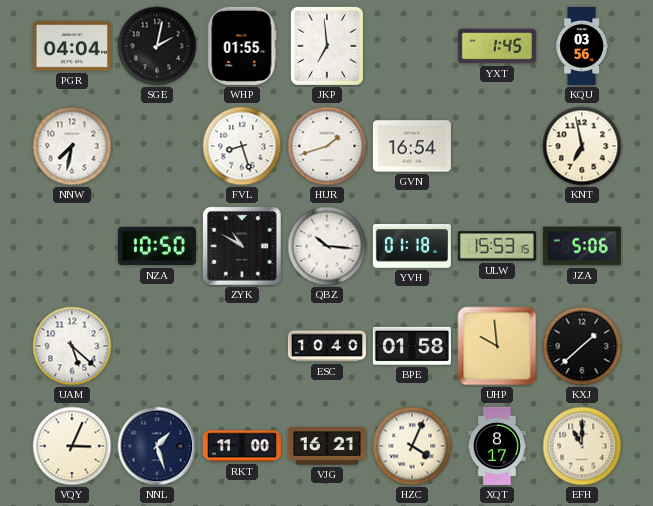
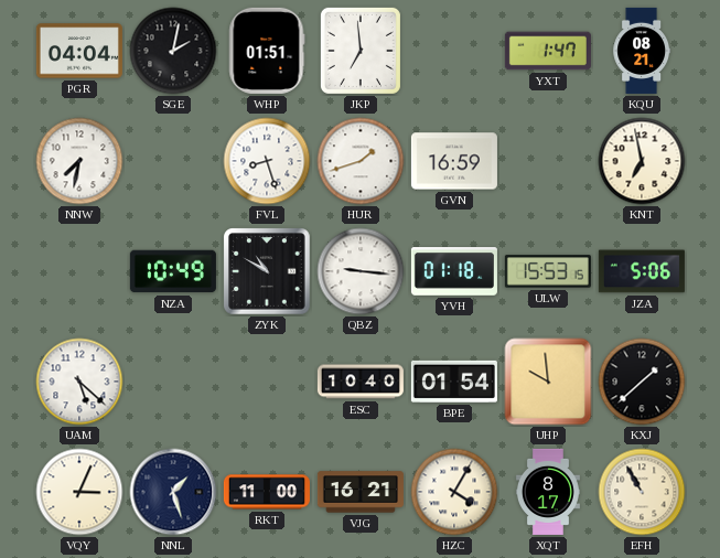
WHP: 01:55 -> 01:51 (267, 51)
YXT: 1:45 -> 1:47 (548, 51)
KQU: 03:56 -> 08:21 (641, 51)
GVN: 16:54 -> 16:59 (454, 161)
NZA: 10:50 -> 10:49 (173, 271)
QBZ: 10:16 -> 9:16 (361, 271)
BPE: 01:58 -> 01:54 (454, 382)
HZC: 4:04 -> 4:05 (454, 492)
EFH: 11:00 -> 10:55 (642, 492)
